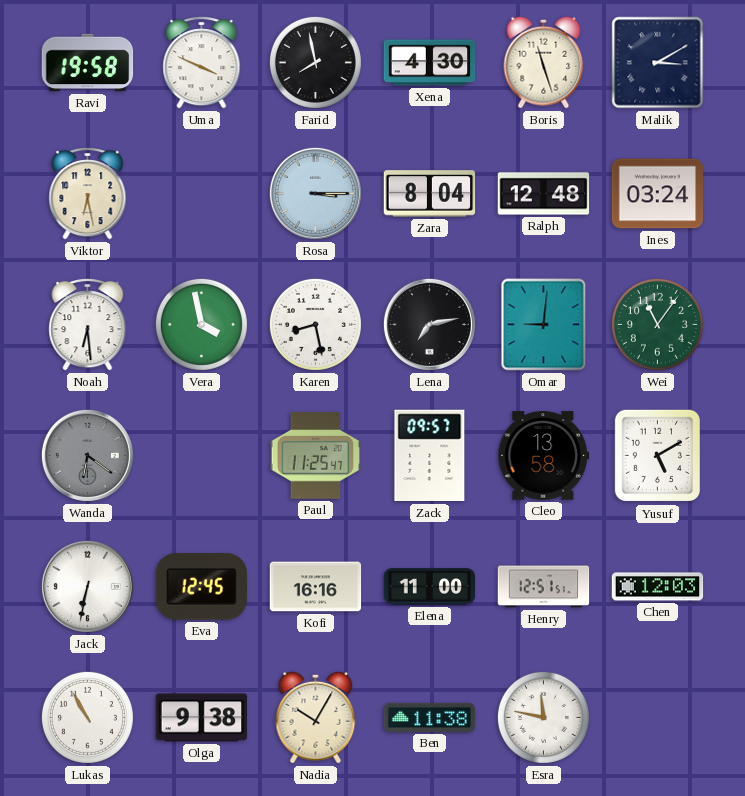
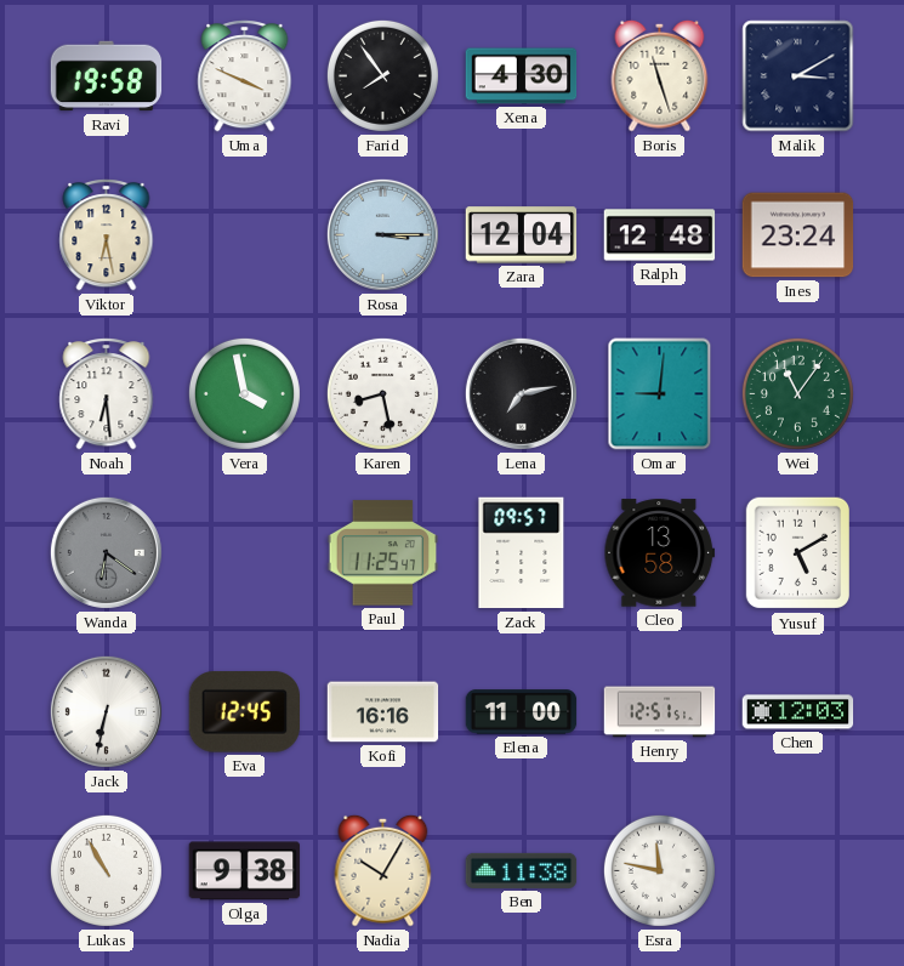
Farid: 7:58 -> 7:54 (382, 75)
Zara: 8:04 -> 12:04 (522, 235)
Ines: 03:24 -> 23:24 (798, 235)
